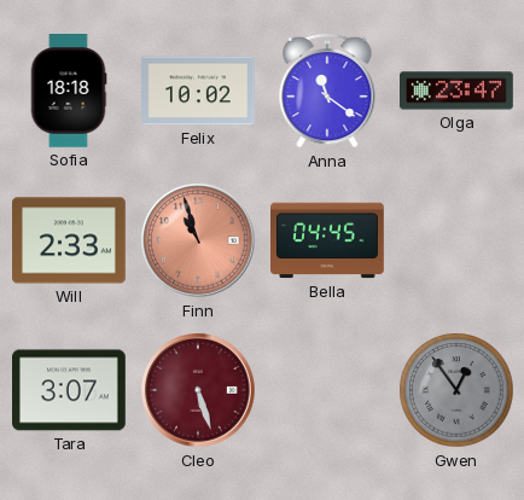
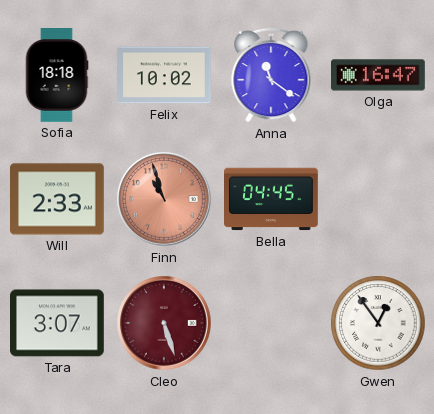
Olga: 23:47 -> 16:47 (379, 75)
Gwen dial: grey -> white (378, 323)
